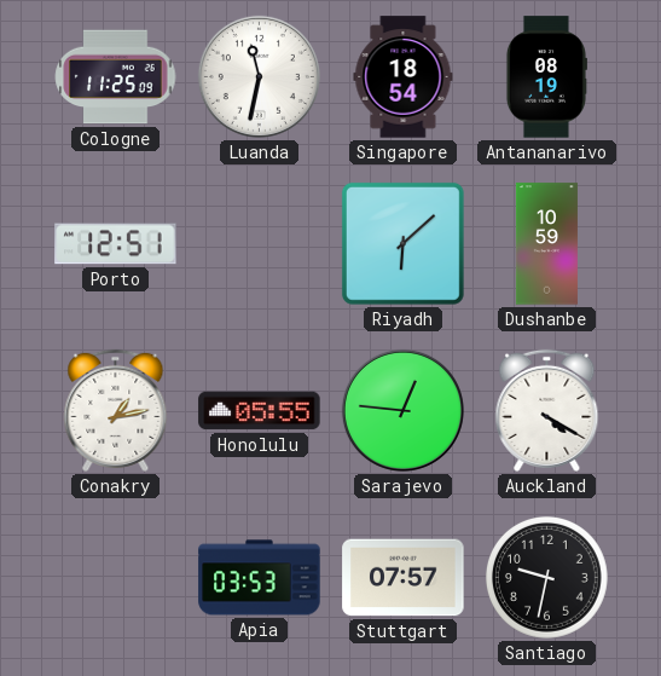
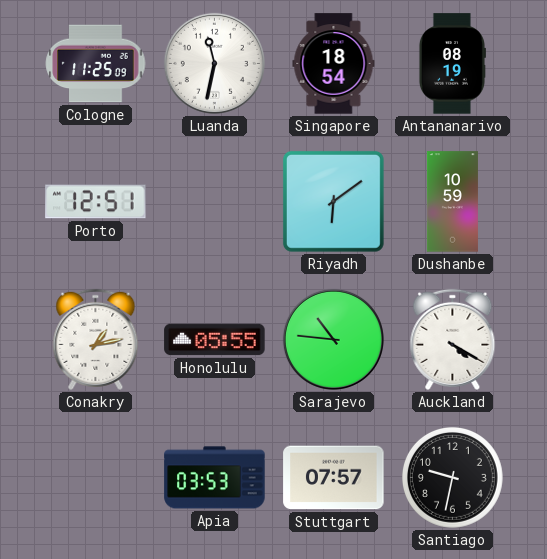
Riyadh: 6:08 -> 6:09 (333, 201)
Sarajevo: 12:46 -> 10:46 (333, 339)
